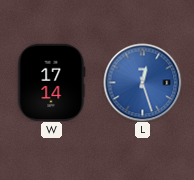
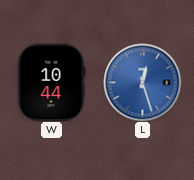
W: 17:14 -> 10:44 (51, 82)
